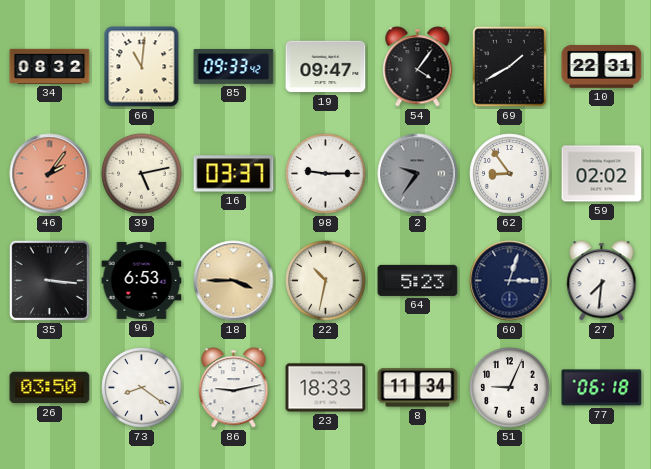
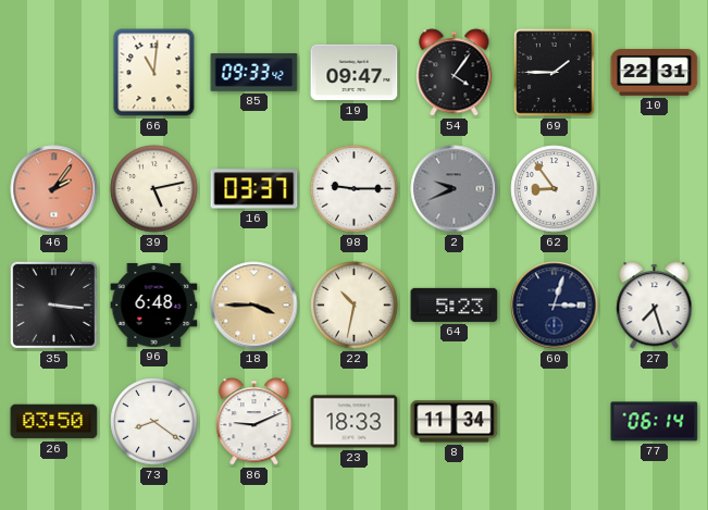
34: 08:32 -> none (50, 66)
69: 1:40 -> 1:45 (555, 73)
2: 9:36 -> 9:41 (455, 189)
59: 02:02 -> none (602, 174)
96: 6:53 -> 6:48 (154, 304)
27: 7:31 -> 7:27 (655, 306)
86: 9:13 -> 9:11 (254, 422)
51: 9:04 -> none (510, 388)
77: 06:18 -> 06:14 (655, 422)
